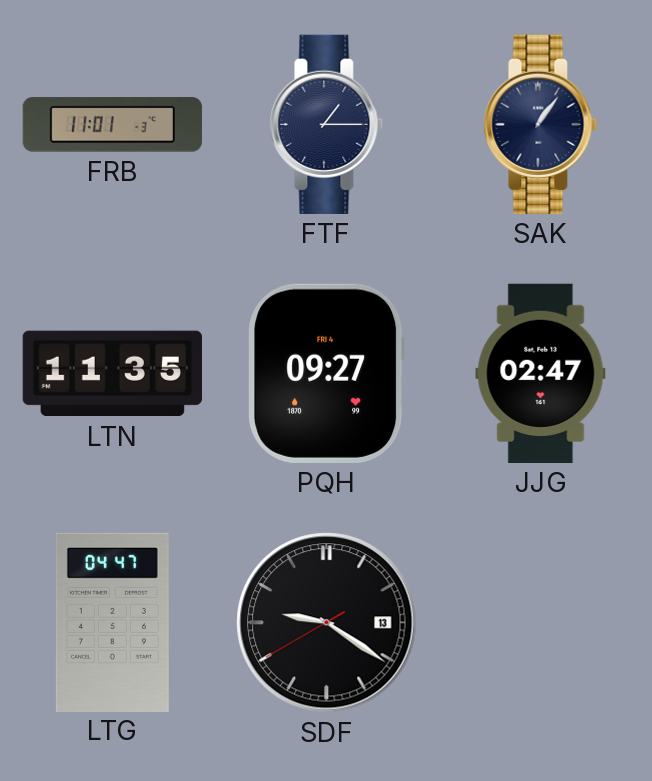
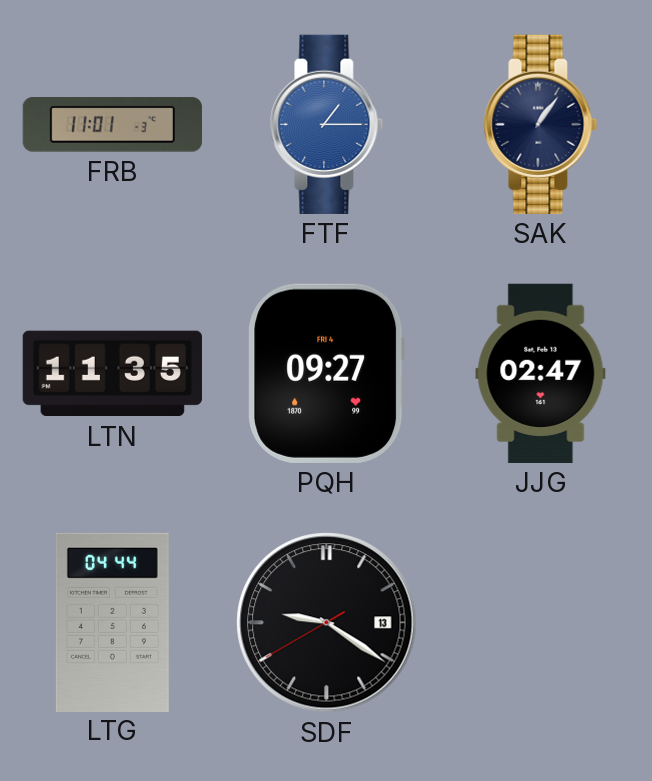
FTF dial: navy -> blue (327, 124)
LTG: 04:47 -> 04:44 (112, 622)
